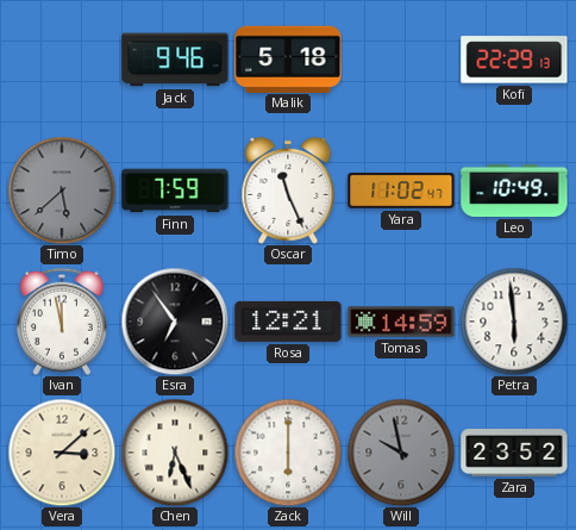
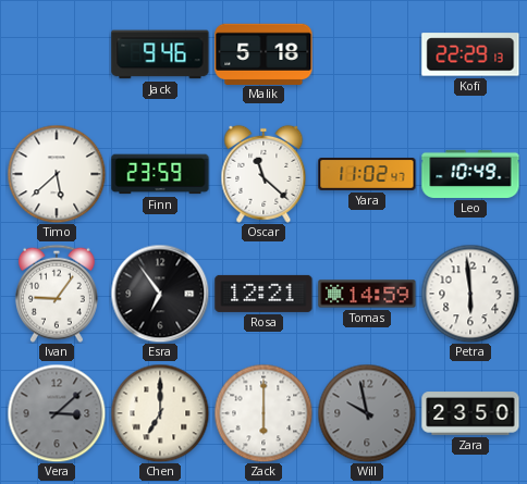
Timo dial: grey -> white (57, 174)
Finn: 7:59 -> 23:59 (160, 174)
Oscar: 11:26 -> 11:22 (263, 174)
Ivan: 11:58 -> 9:06 (57, 294)
Vera dial: cream -> grey (57, 413)
Chen: 6:26 -> 7:00 (160, 413)
Zara: 23:52 -> 23:50 (470, 413)
